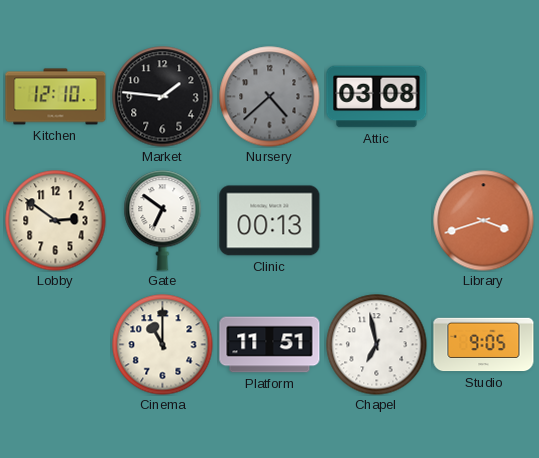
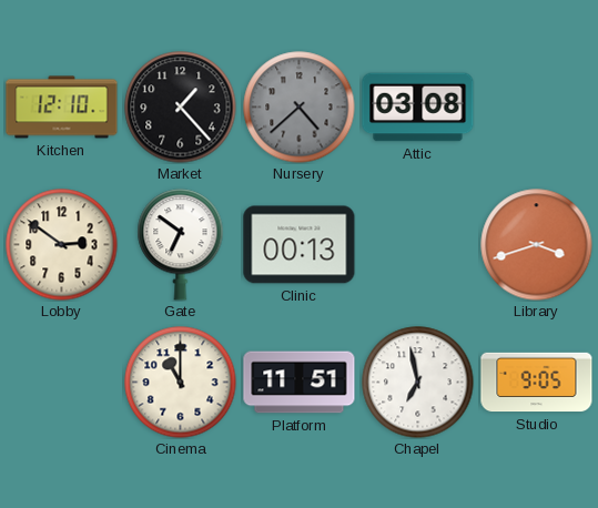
Market: 1:46 -> 1:23 (181, 108)
